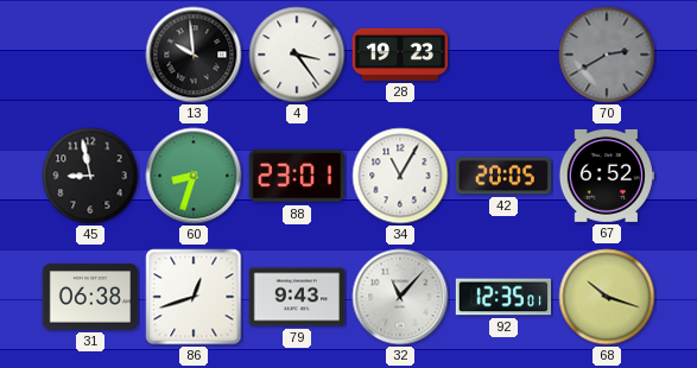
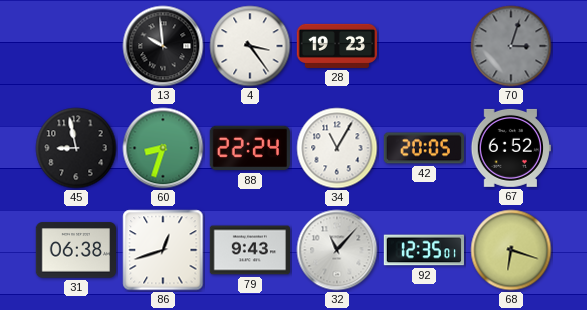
70: 2:40 -> 3:03 (511, 46)
88: 23:01 -> 22:24 (250, 148)
68: 10:18 -> 6:18 (511, 250)
